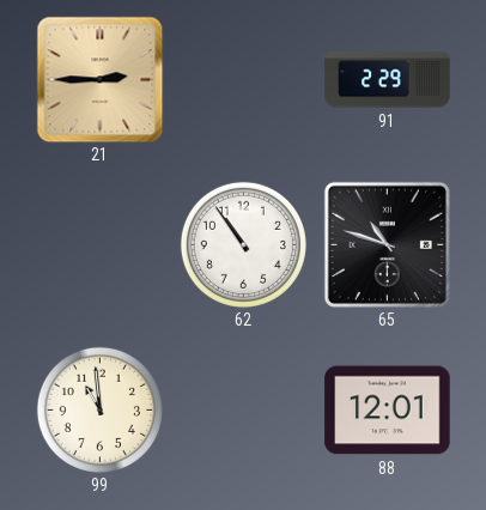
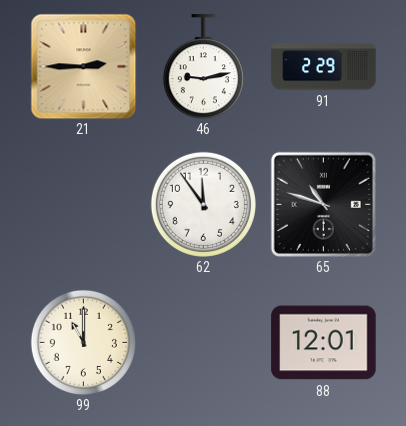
46: none -> 9:13 (203, 67)
62: 10:54 -> 11:54 (203, 204)
99: 10:59 -> 11:00 (83, 342)
